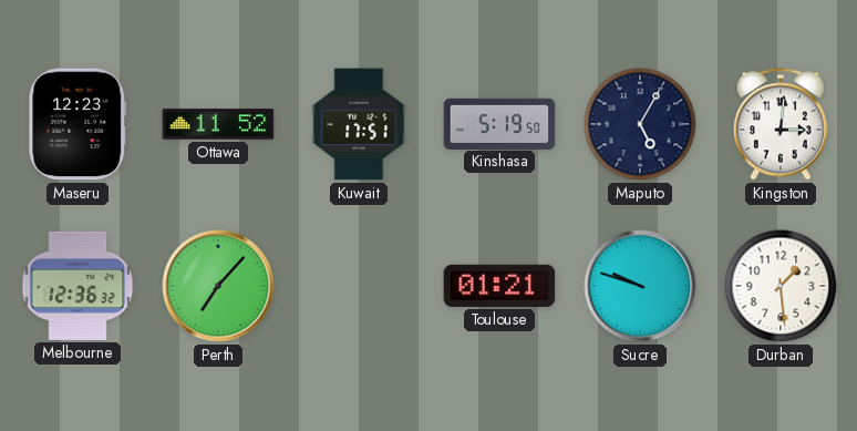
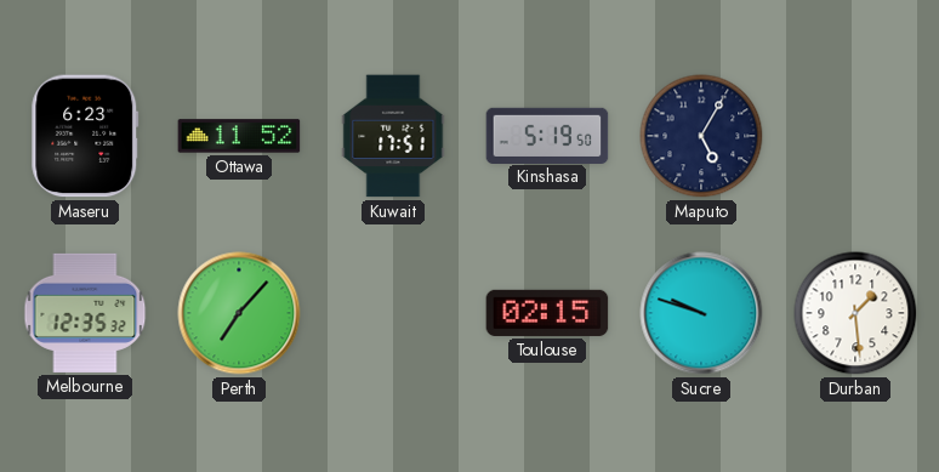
Maseru: 12:23 -> 6:23 (85, 136)
Kingston: 3:01 -> none (781, 124)
Melbourne: 12:36 -> 12:35 (85, 313)
Toulouse: 01:21 -> 02:15 (547, 313)
